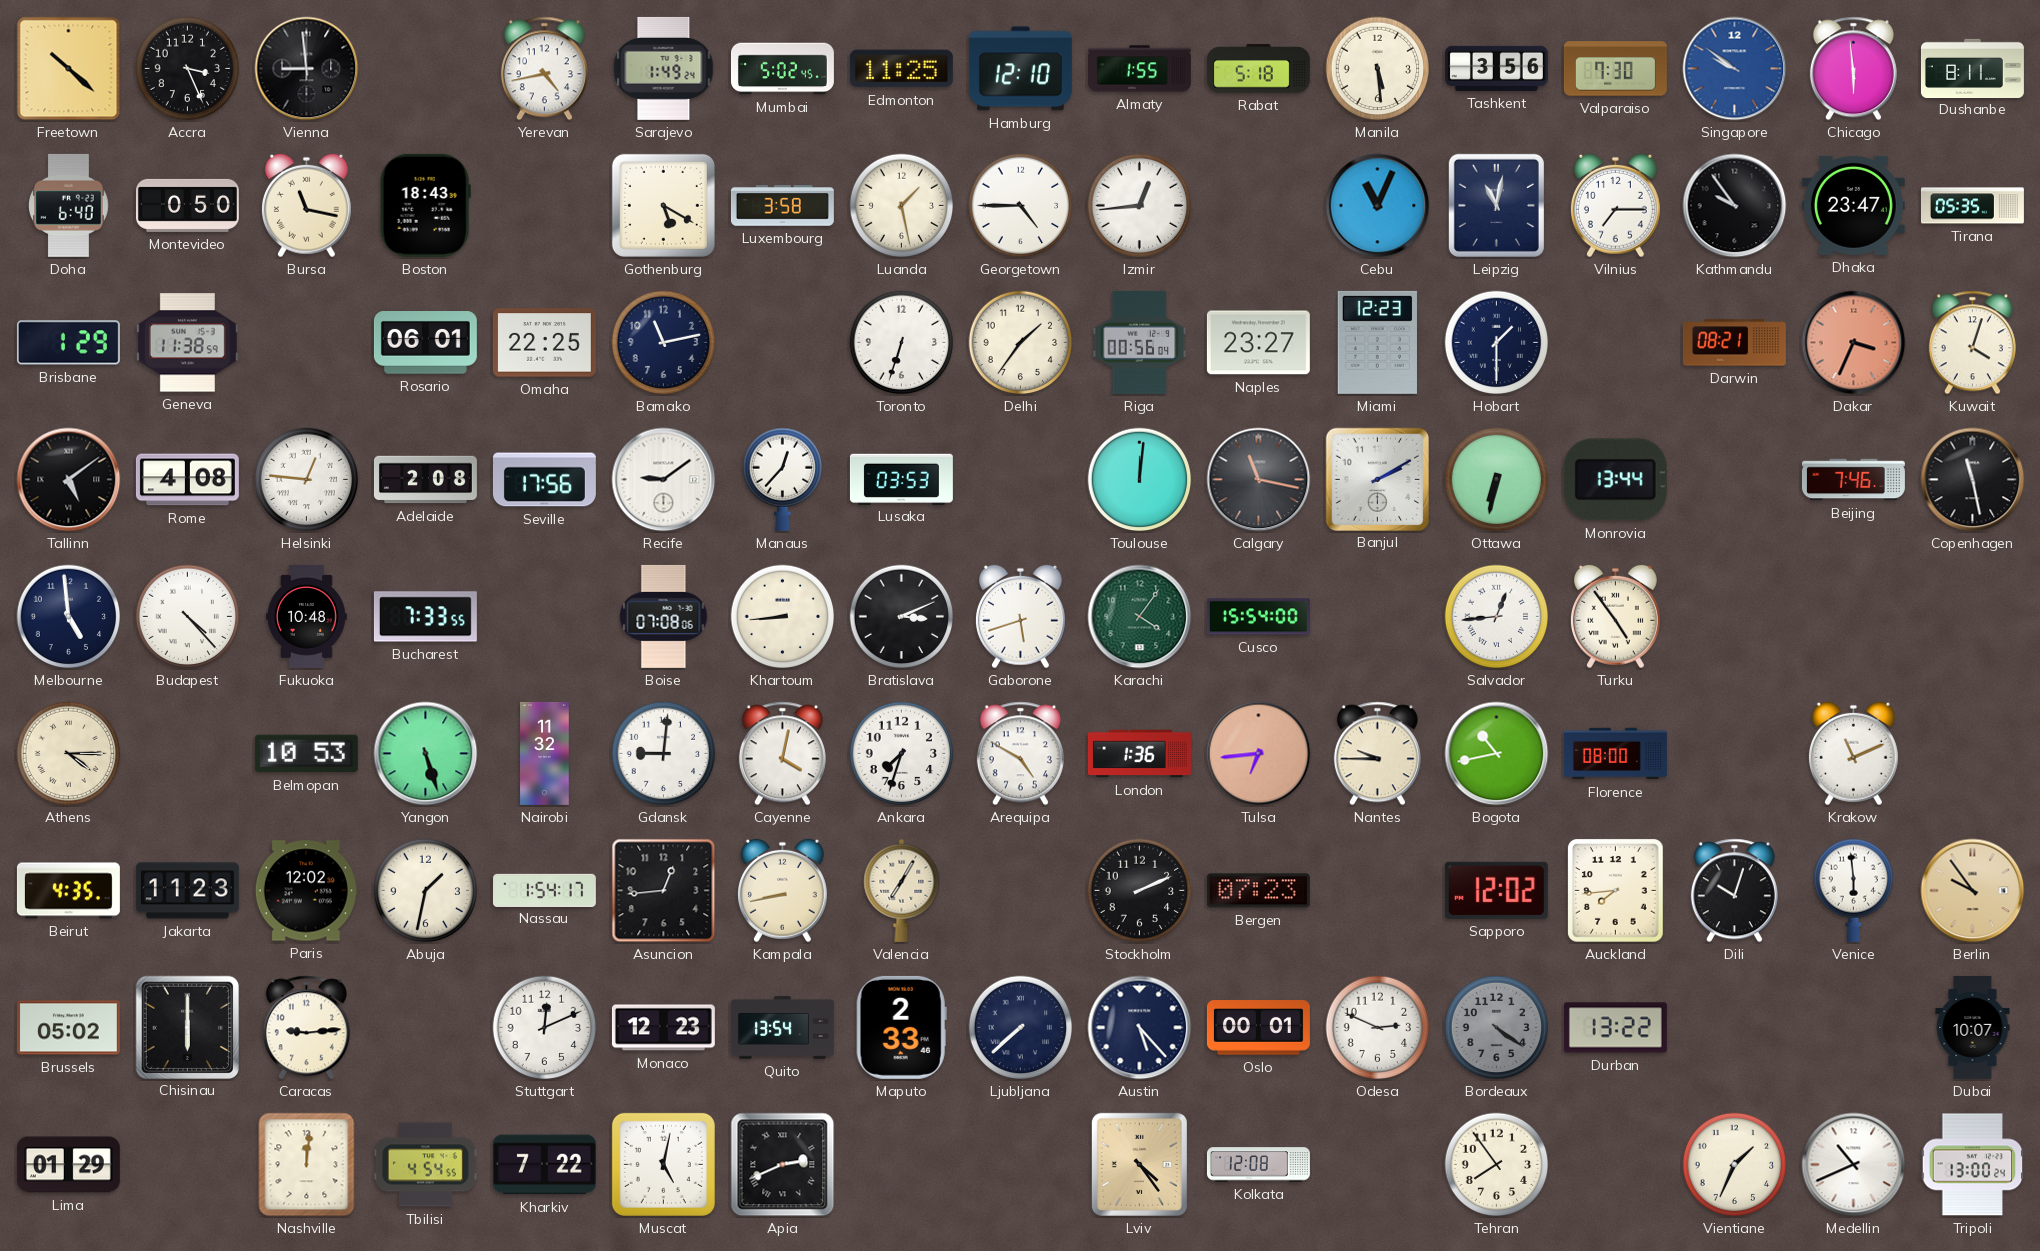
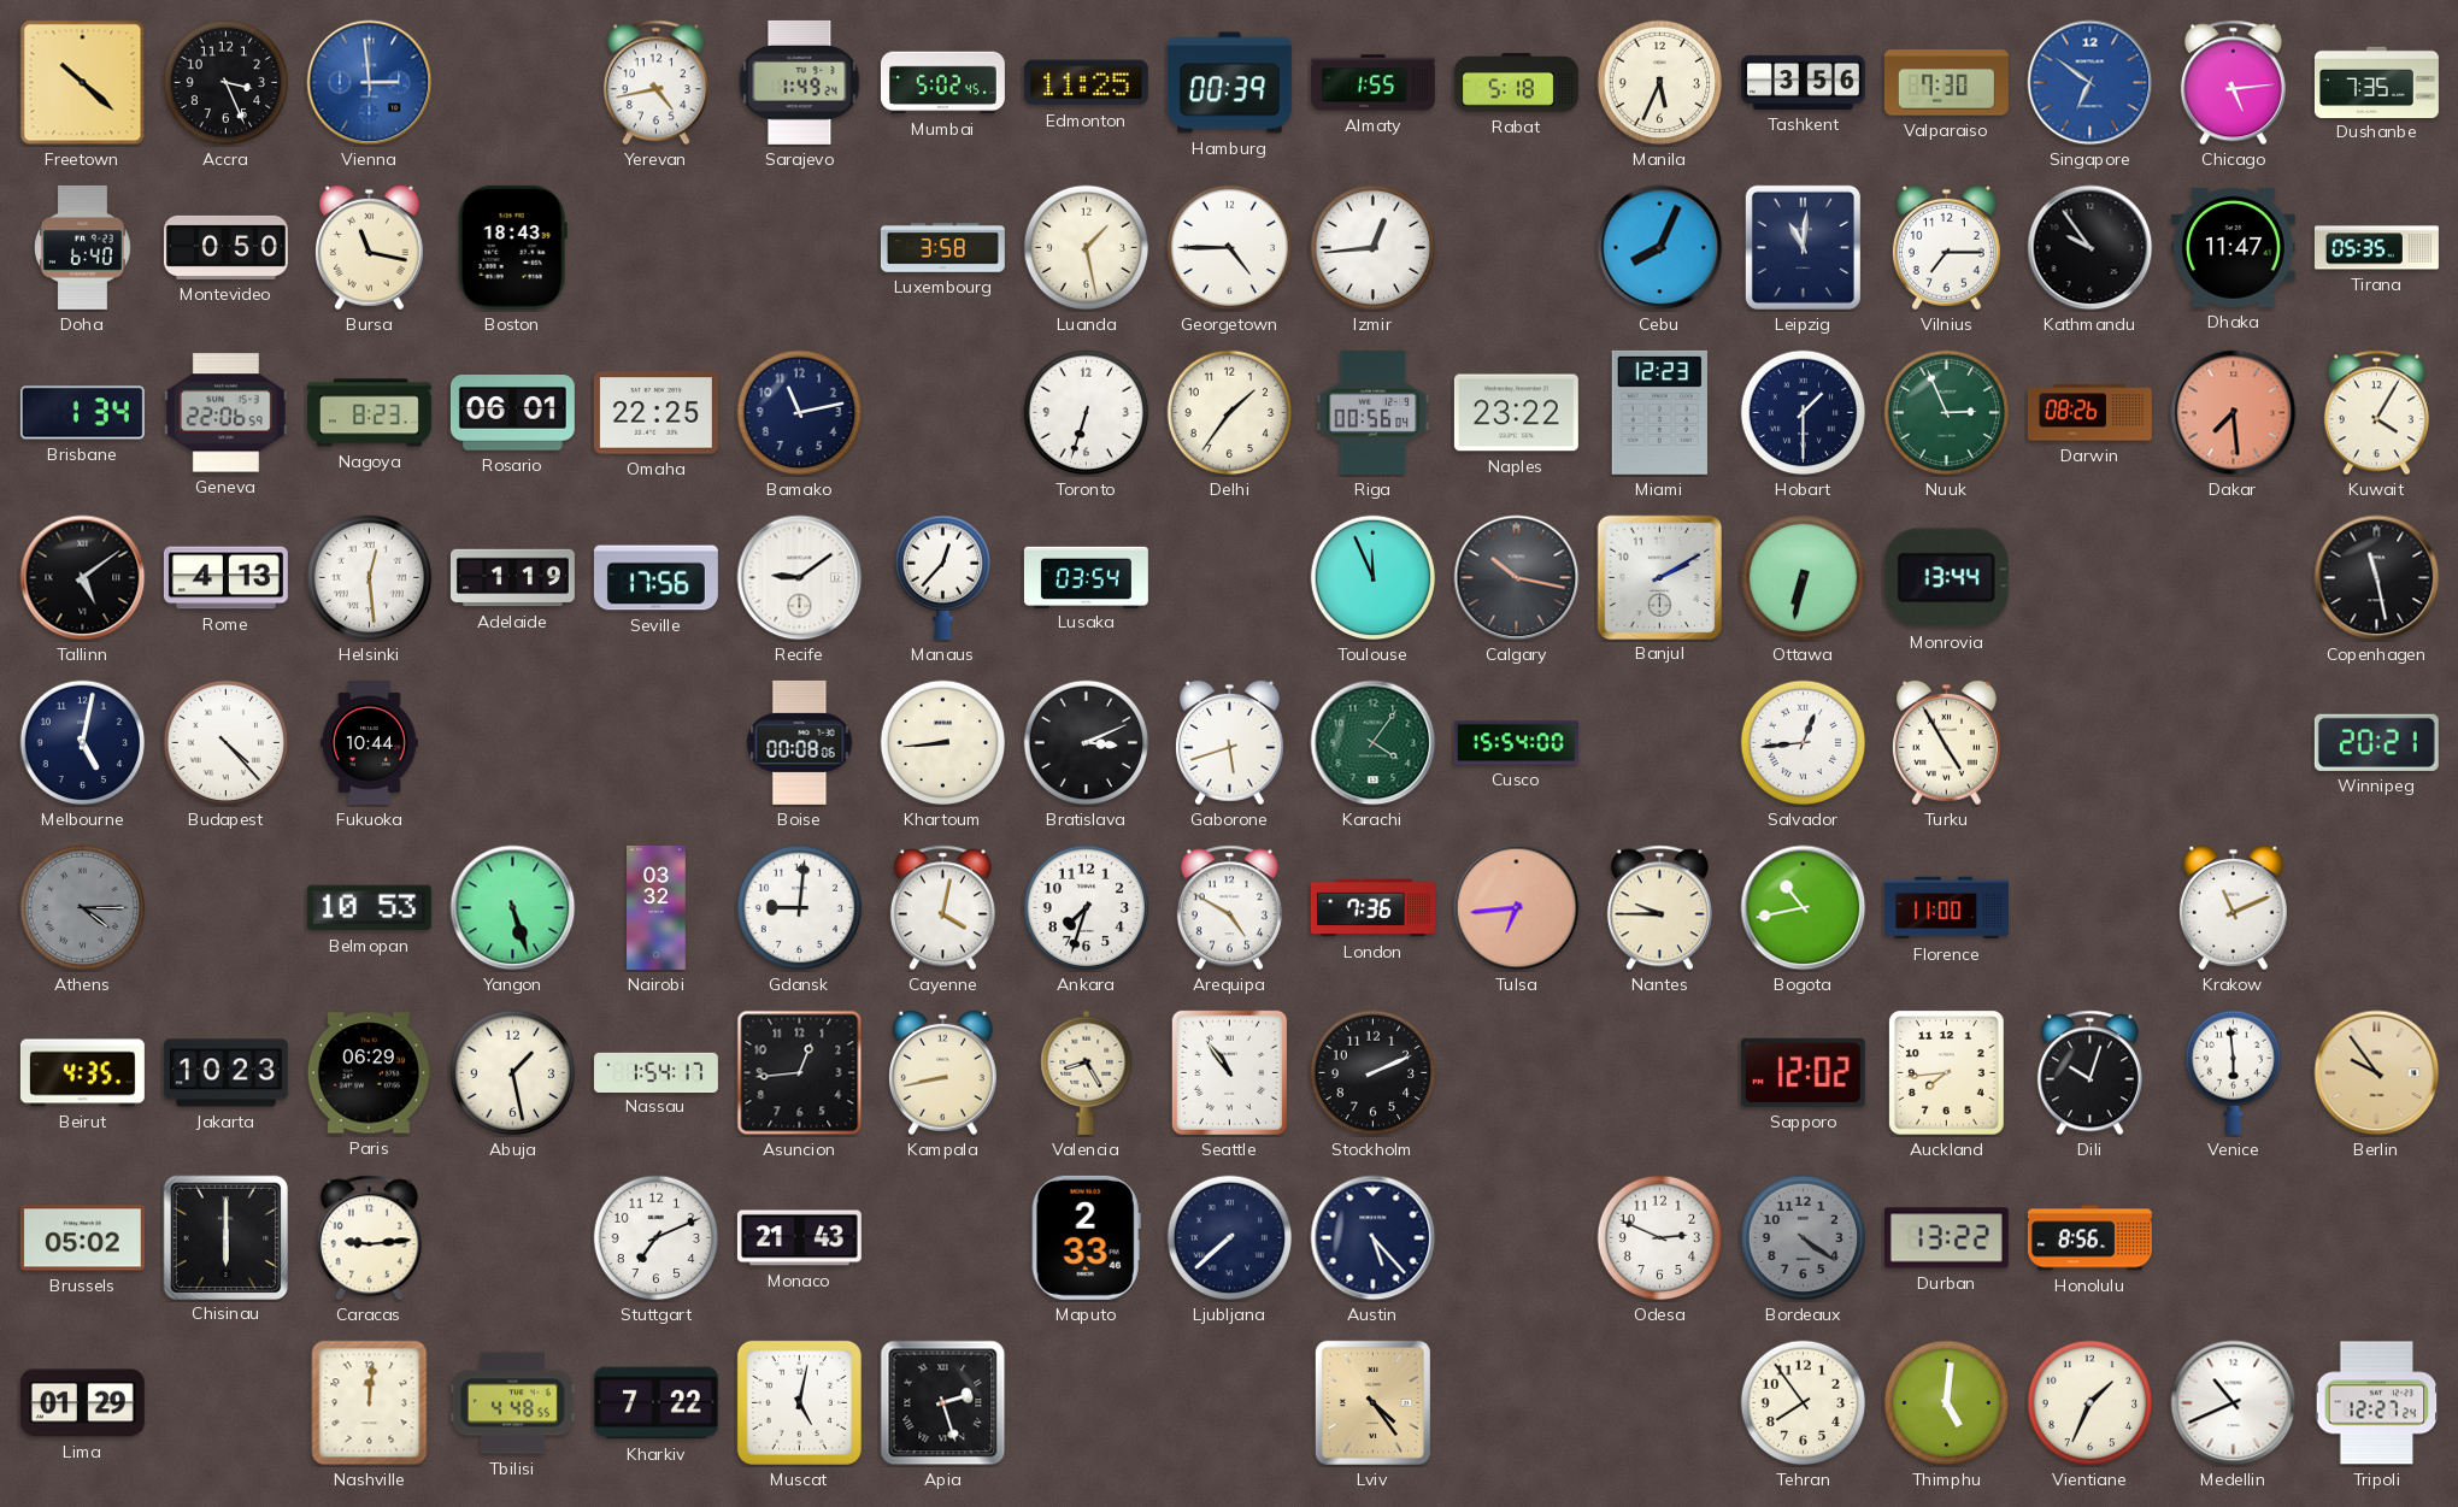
Vienna: 8:59 -> 2:59 (370, 83)
Vienna dial: black -> blue (370, 83)
Hamburg: 12:10 -> 00:39 (1229, 83)
Manila: 5:29 -> 5:34 (1660, 83)
Singapore: 9:51 -> 6:51 (2091, 83)
Chicago: 5:59 -> 5:14 (2233, 83)
Dushanbe: 8:11 -> 7:35 (2376, 82)
Gothenburg: 5:20 -> none (663, 205)
Cebu: 11:04 -> 8:04 (1660, 248)
Leipzig: 11:02 -> 11:01 (1803, 247)
Dhaka: 23:47 -> 11:47 (2233, 247)
Brisbane: 1:29 -> 1:34 (82, 413)
Geneva: 11:38 -> 22:06 (225, 413)
Nagoya: none -> 8:23 (369, 413)
Naples: 23:27 -> 23:22 (1516, 413)
Nuuk: none -> 2:56 (1947, 413)
Darwin: 08:21 -> 08:26 (2089, 413)
Dakar: 3:34 -> 7:29 (2234, 413)
Kuwait: 4:03 -> 4:05 (2376, 413)
Rome: 4:08 -> 4:13 (225, 578)
Helsinki: 12:46 -> 12:29 (370, 578)
Adelaide: 2:08 -> 1:19 (512, 578)
Lusaka: 03:53 -> 03:54 (1086, 577)
Toulouse: 12:01 -> 11:56 (1374, 578)
Calgary: 11:17 -> 10:17 (1517, 578)
Beijing: 7:46 -> none (1853, 480)
Melbourne: 4:59 -> 5:02 (83, 743)
Fukuoka: 10:48 -> 10:44 (370, 742)
Bucharest: 7:33 -> none (425, 617)
Boise: 07:08 -> 00:08 (800, 742)
Turku: 4:54 -> 4:55 (1946, 743)
Winnipeg: none -> 20:21 (2376, 742)
Athens dial: cream -> grey (83, 908)
Nairobi: 11:32 -> 03:32 (657, 907)
London: 1:36 -> 7:36 (1372, 908)
Florence: 08:00 -> 11:00 (1946, 908)
Jakarta: 11:23 -> 10:23 (225, 1073)
Paris: 12:02 -> 06:29 (369, 1073)
Abuja: 1:32 -> 1:28 (513, 1073)
Valencia: 7:05 -> 8:25 (1087, 1072)
Seattle: none -> 10:54 (1229, 1072)
Bergen: 07:23 -> none (1258, 891)
Stuttgart: 12:11 -> 7:11 (657, 1238)
Monaco: 12:23 -> 21:43 (799, 1238)
Quito: 13:54 -> none (782, 1028)
Oslo: 00:01 -> none (1258, 1028)
Honolulu: none -> 8:56 (2089, 1238)
Dubai: 10:07 -> none (1973, 1027)
Tbilisi: 4:54 -> 4:48 (512, 1403)
Apia: 2:41 -> 2:27 (943, 1403)
Kolkata: 12:08 -> none (1258, 1165)
Thimphu: none -> 5:01 (1947, 1403)
Tripoli: 13:00 -> 12:27 (2377, 1403)
